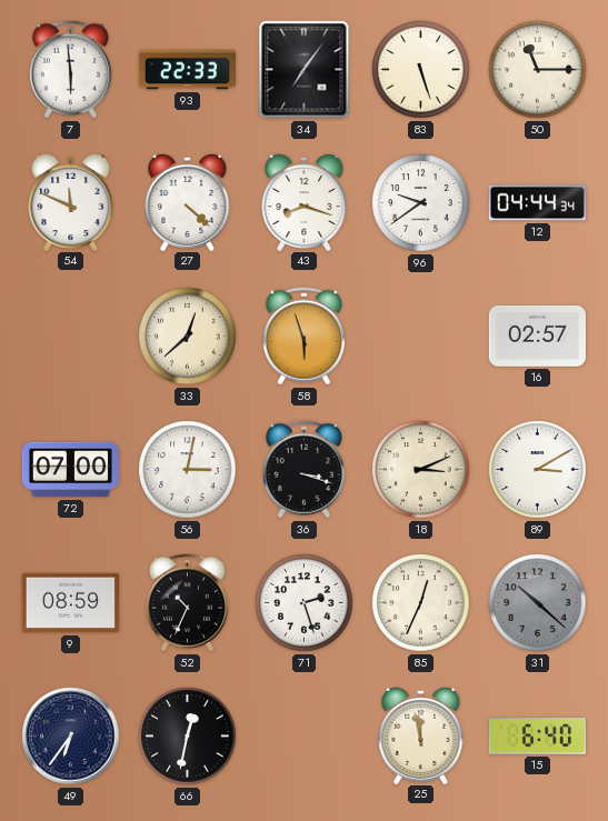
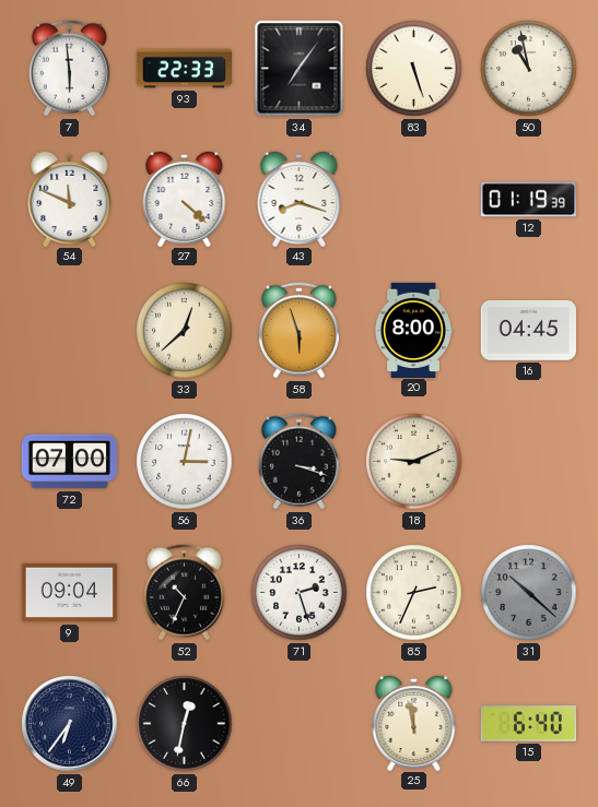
50: 11:15 -> 10:58 (529, 69)
96: 9:39 -> none (421, 203)
12: 04:44 -> 01:19 (528, 200)
20: none -> 8:00 (414, 330)
16: 02:57 -> 04:45 (528, 330)
18: 3:11 -> 9:11 (414, 462)
89: 3:10 -> none (538, 470)
9: 08:59 -> 09:04 (69, 593)
85: 12:34 -> 2:34 (414, 593)
